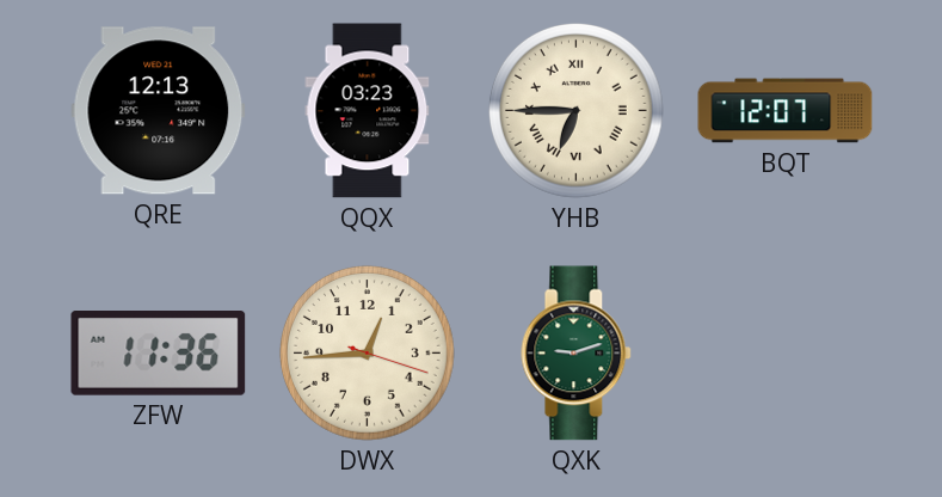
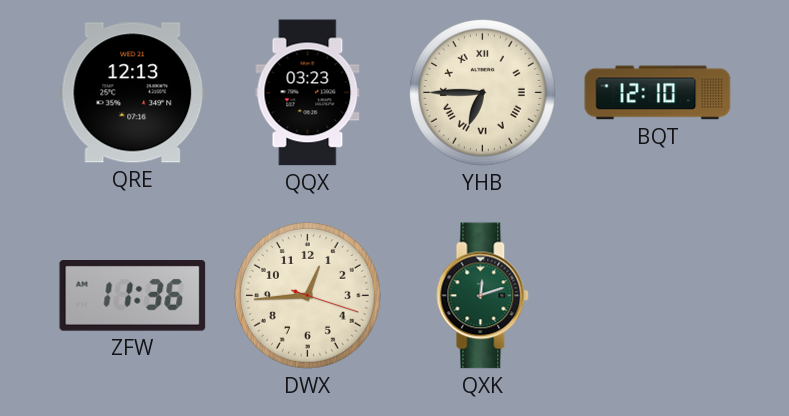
BQT: 12:07 -> 12:10 (658, 93)
QXK: 9:12 -> 12:12 (483, 296)
